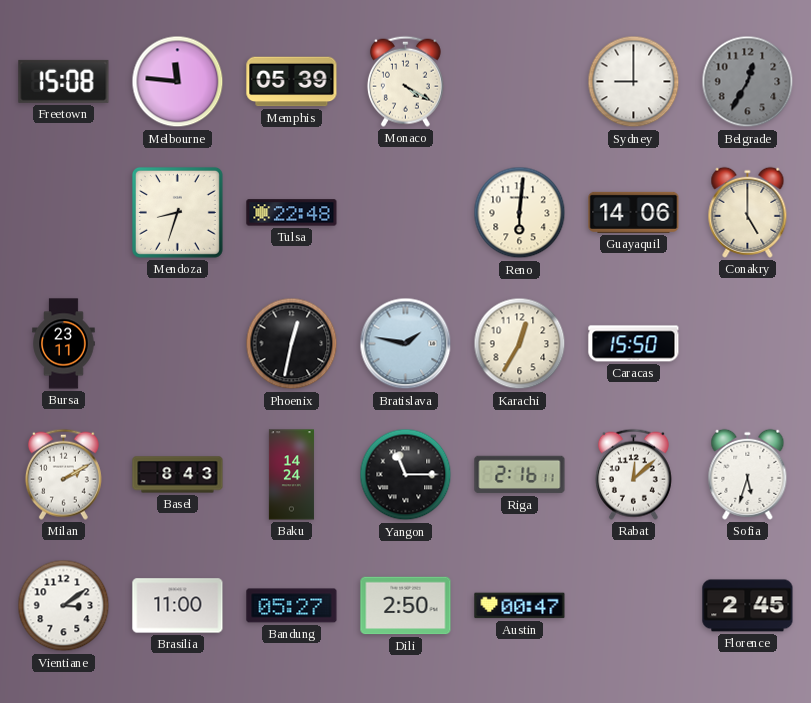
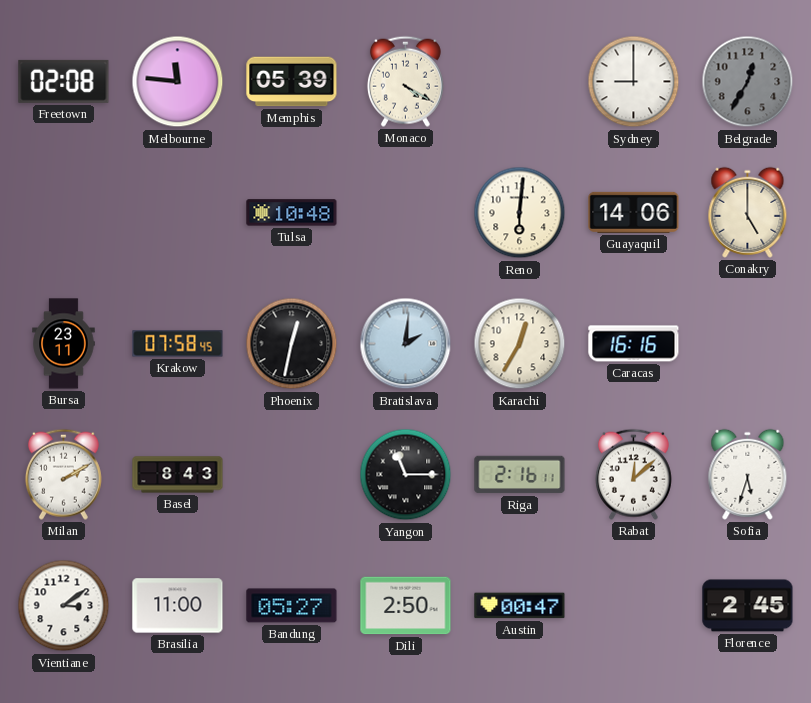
Freetown: 15:08 -> 02:08 (64, 81)
Mendoza: 8:33 -> none (177, 212)
Tulsa: 22:48 -> 10:48 (292, 213)
Krakow: none -> 07:58 (178, 344)
Bratislava: 1:47 -> 2:01 (406, 344)
Caracas: 15:50 -> 16:16 (634, 344)
Baku: 14:24 -> none (291, 475)
